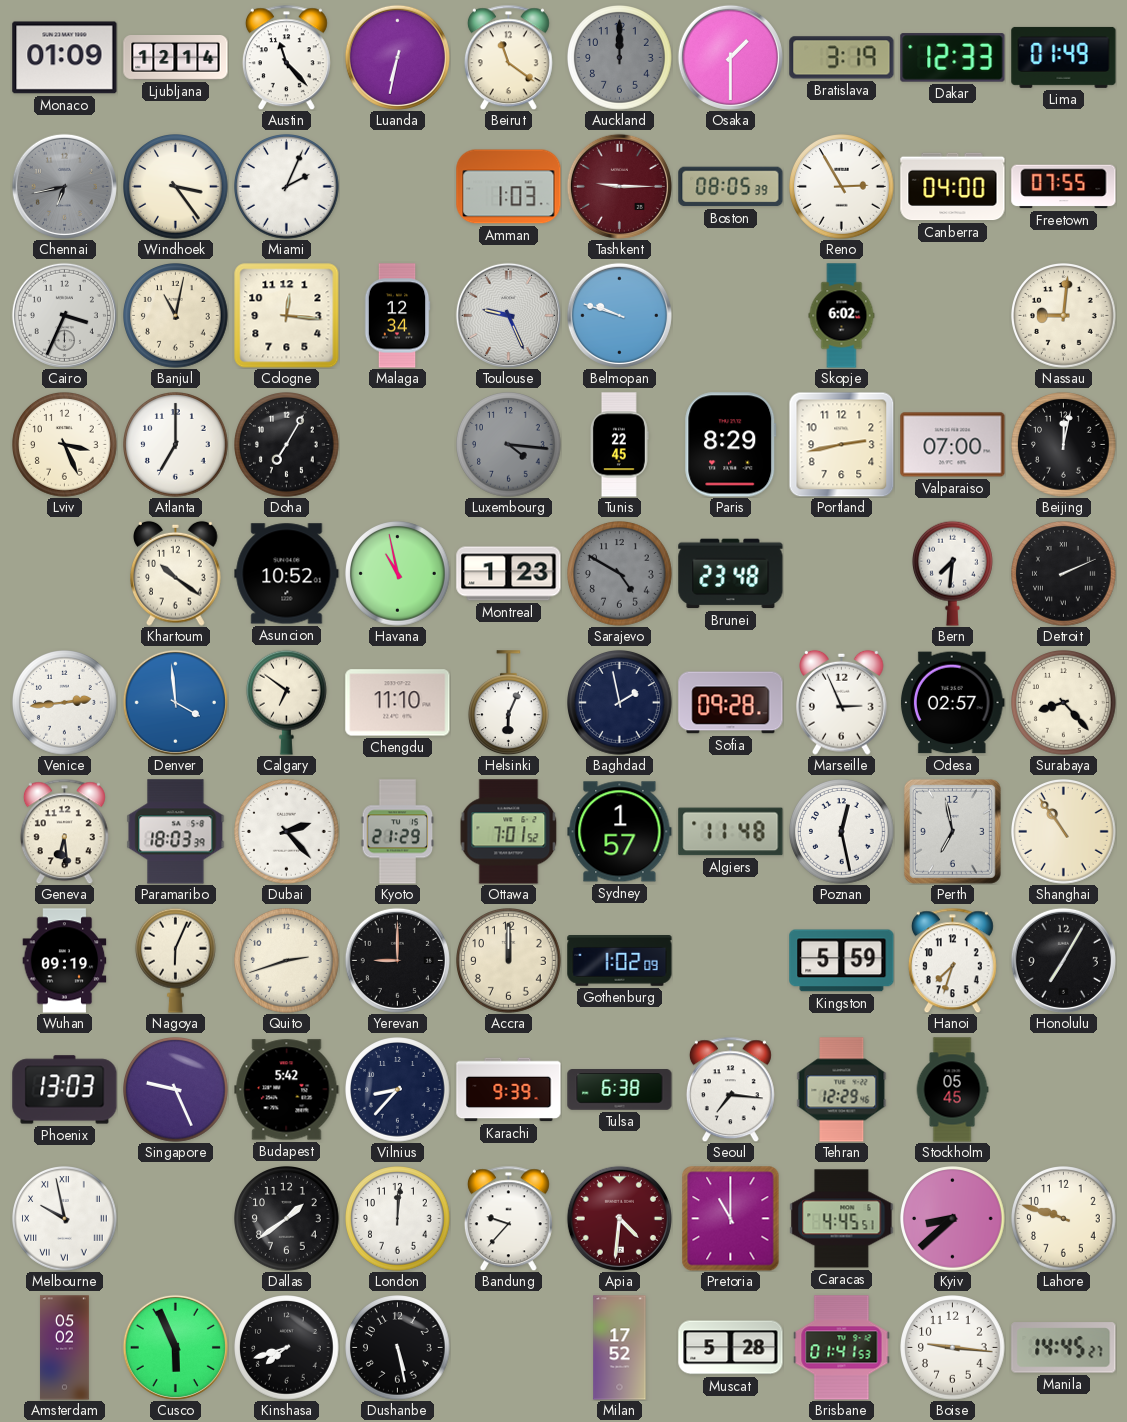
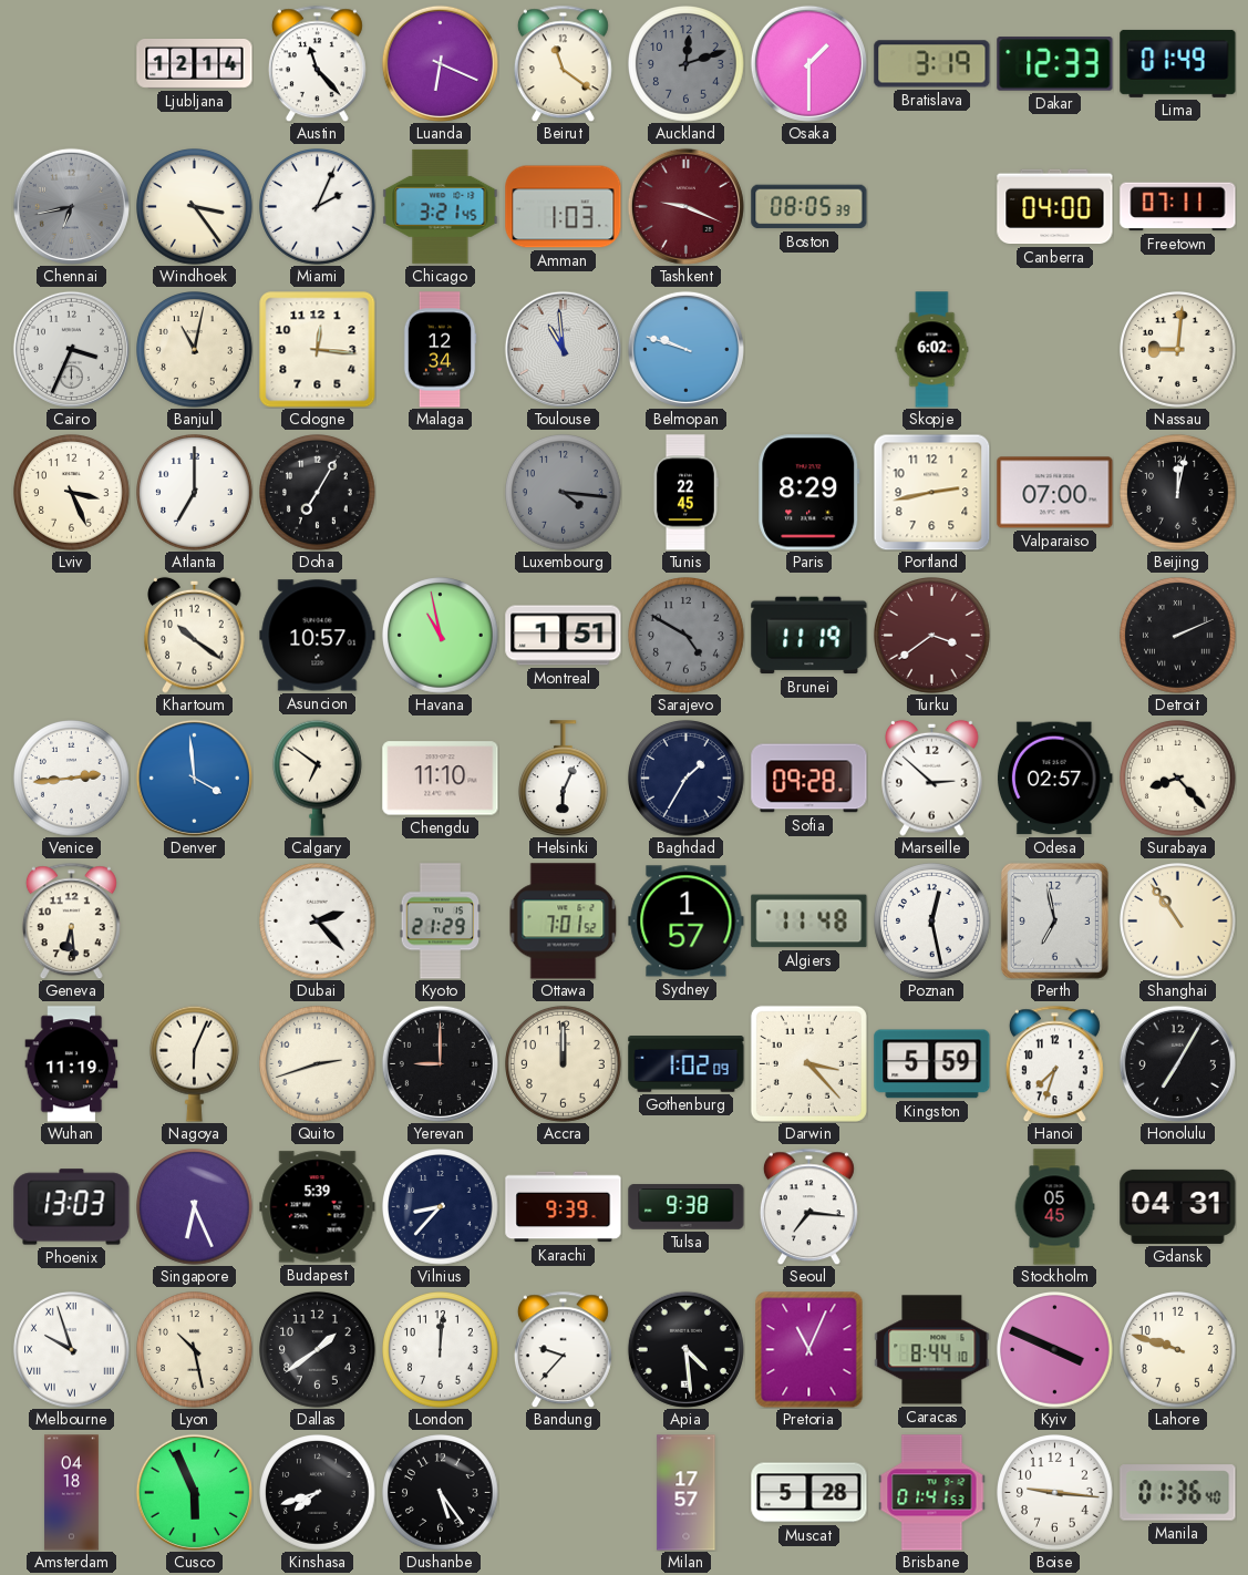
Monaco: 01:09 -> none (65, 58)
Luanda: 6:32 -> 6:19 (440, 63)
Auckland: 12:00 -> 12:12 (687, 64)
Chicago: none -> 3:21 (441, 206)
Tashkent: 9:15 -> 9:19 (685, 206)
Reno: 2:55 -> none (842, 187)
Freetown: 07:55 -> 07:11 (1178, 207)
Toulouse: 9:26 -> 10:59 (563, 349)
Asuncion: 10:52 -> 10:57 (318, 636)
Montreal: 1:23 -> 1:51 (564, 636)
Brunei: 23:48 -> 11:19 (809, 636)
Turku: none -> 3:39 (932, 636)
Bern: 7:31 -> none (952, 573)
Baghdad: 1:58 -> 1:35 (687, 779)
Marseille: 2:56 -> 2:52 (932, 778)
Paramaribo: 18:03 -> none (176, 832)
Wuhan: 09:19 -> 11:19 (72, 1064)
Darwin: none -> 3:23 (808, 1063)
Singapore: 9:26 -> 6:26 (195, 1207)
Budapest: 5:42 -> 5:39 (318, 1207)
Tulsa: 6:38 -> 9:38 (687, 1207)
Tehran: 12:29 -> none (842, 1090)
Gdansk: none -> 04:31 (1178, 1206)
Melbourne: 9:58 -> 9:57 (72, 1350)
Lyon: none -> 10:28 (195, 1350)
Apia: 4:31 -> 4:29 (685, 1349)
Apia dial: burgundy -> black (685, 1349)
Pretoria: 11:00 -> 11:04 (809, 1350)
Caracas: 4:45 -> 8:44 (932, 1350)
Kyiv: 8:38 -> 3:49 (1055, 1350)
Amsterdam: 05:02 -> 04:18 (71, 1493)
Dushanbe: 5:28 -> 5:24 (441, 1493)
Milan: 17:52 -> 17:57 (687, 1493)
Manila: 14:45 -> 01:36 (1178, 1493)
